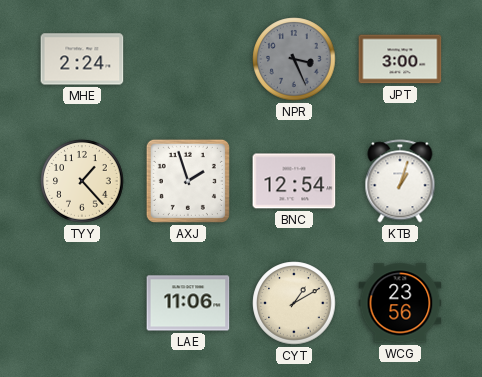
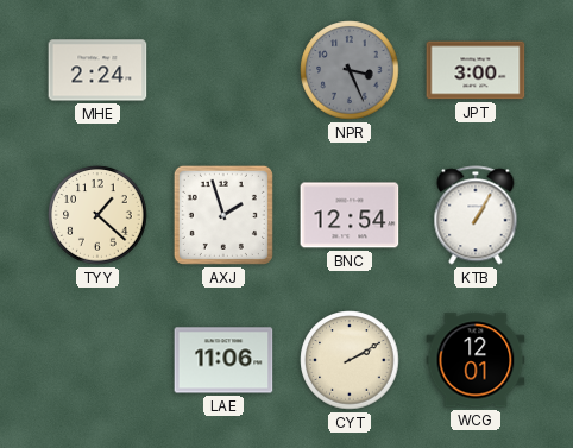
TYY: 1:23 -> 1:22 (97, 215)
KTB: 1:03 -> 1:05 (476, 215)
CYT: 1:10 -> 2:10 (350, 360)
WCG: 23:56 -> 12:01 (476, 360)
